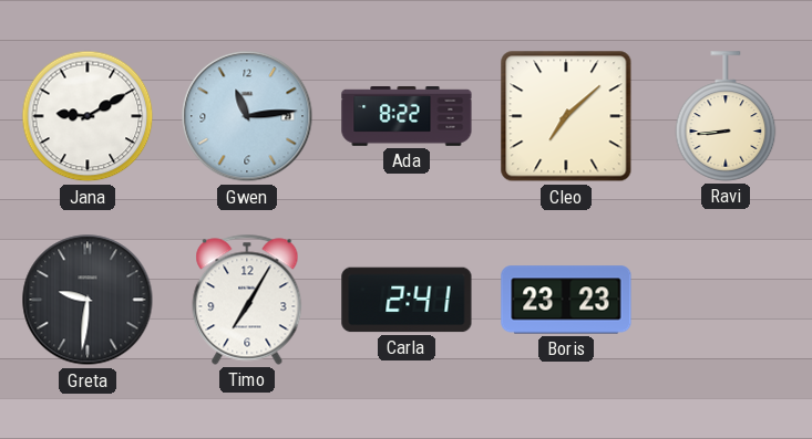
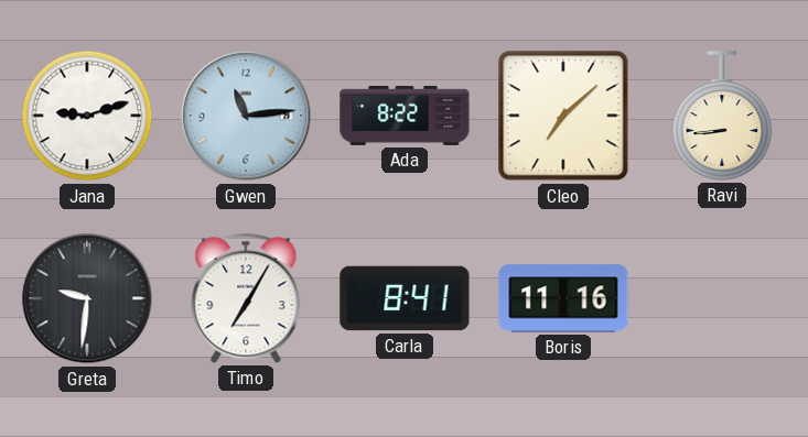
Jana: 9:10 -> 9:12 (87, 116)
Carla: 2:41 -> 8:41 (405, 298)
Boris: 23:23 -> 11:16 (563, 298)
